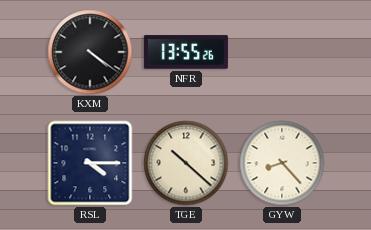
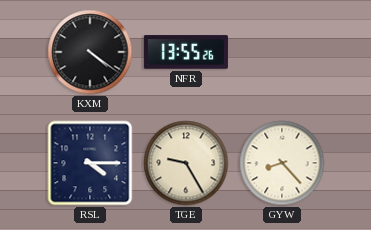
TGE: 10:22 -> 9:25 (186, 163)
